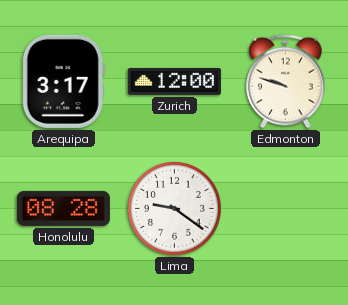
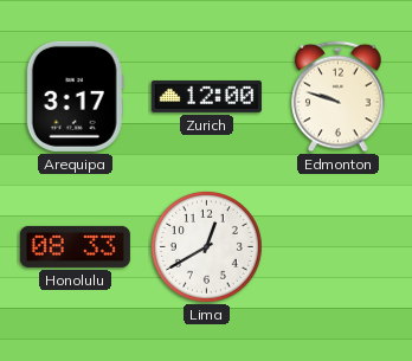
Honolulu: 08:28 -> 08:33 (75, 246)
Lima: 9:21 -> 12:40 (207, 247)
